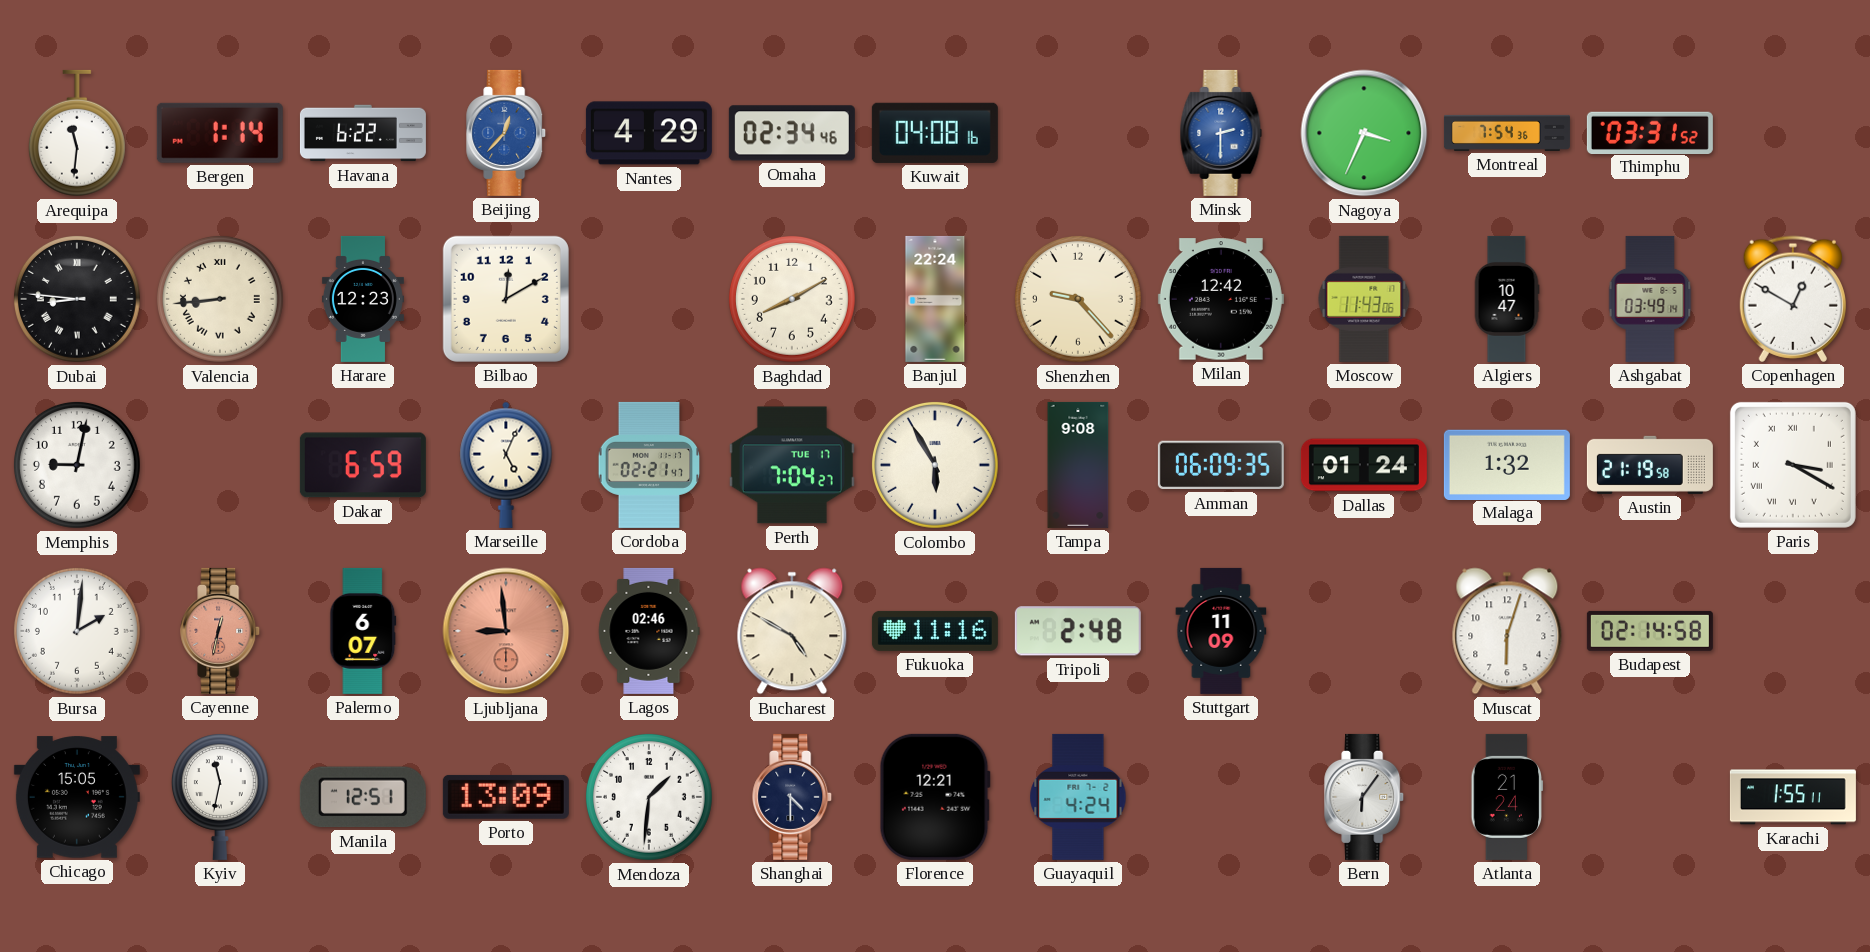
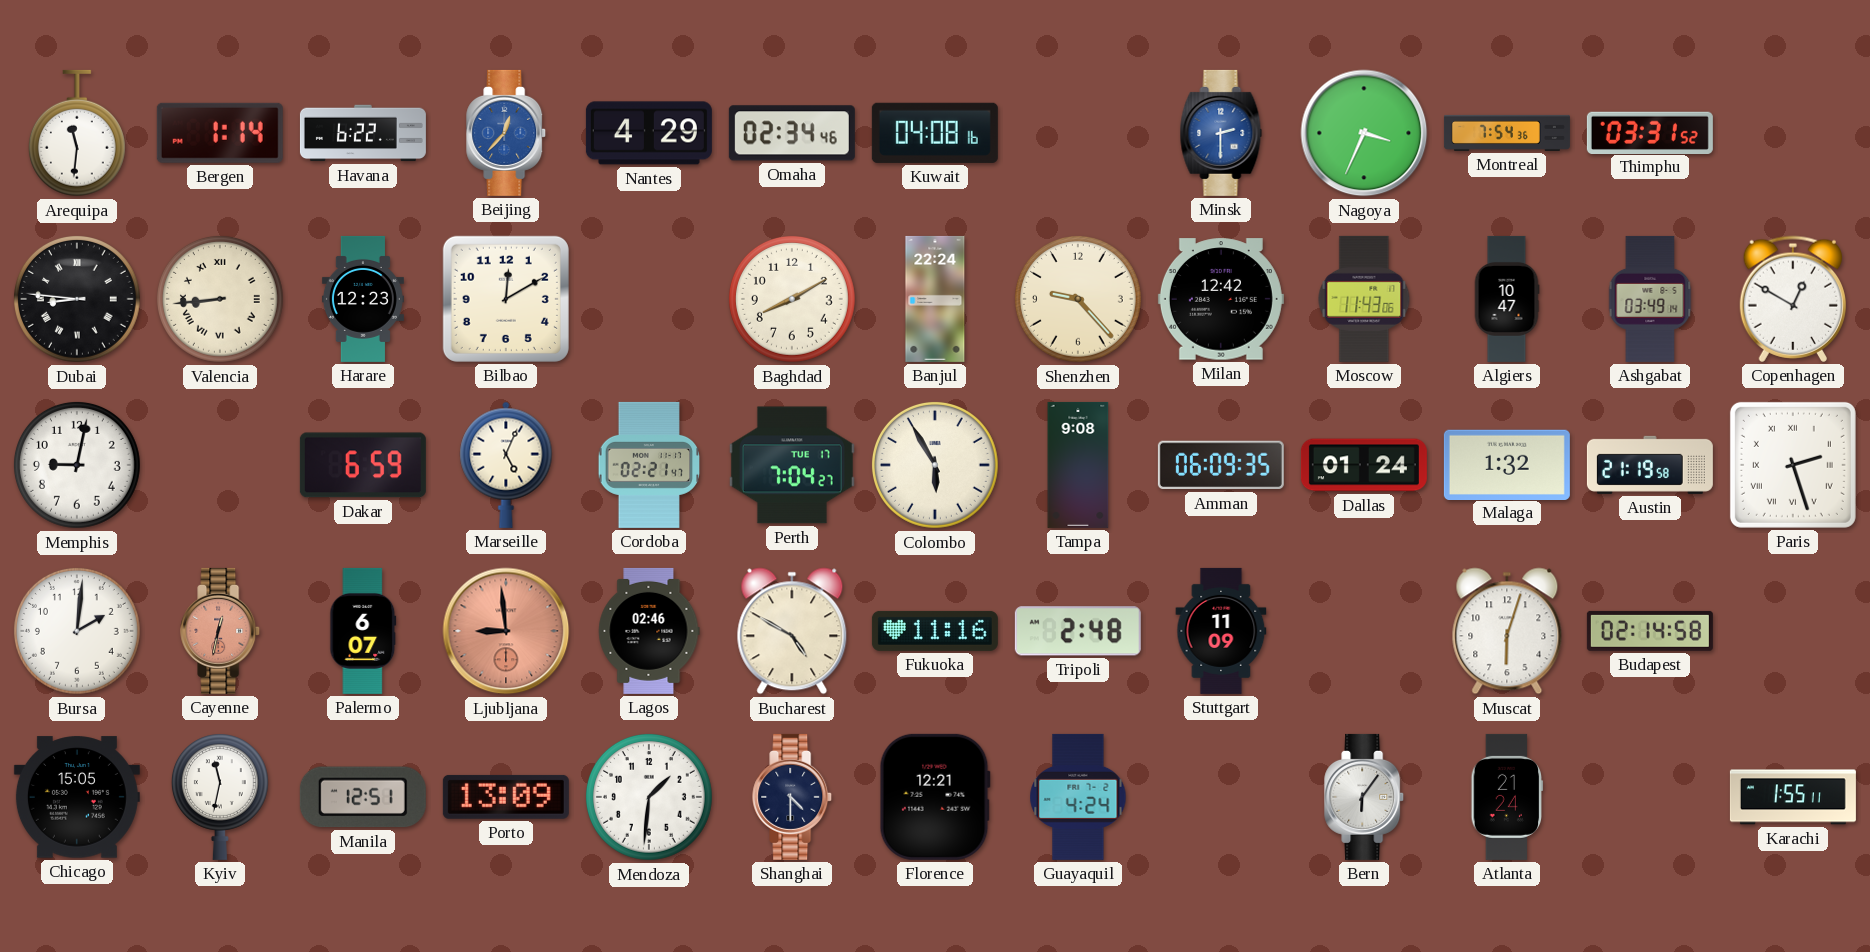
Paris: 3:20 -> 2:27 (1793, 465)
